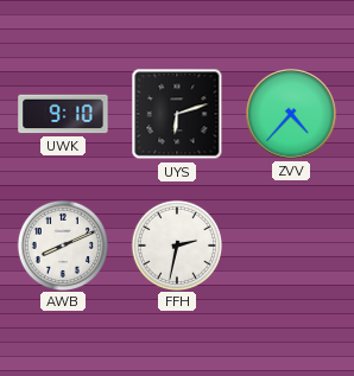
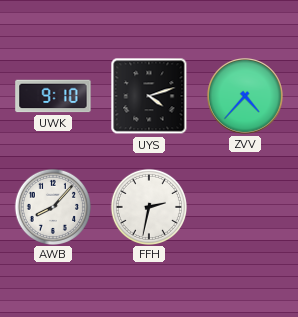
UYS: 6:12 -> 4:12 (149, 96)
AWB: 8:11 -> 8:07 (52, 206)
